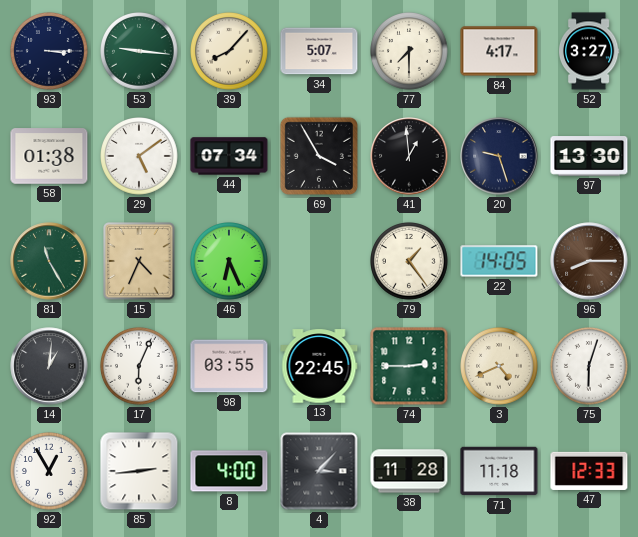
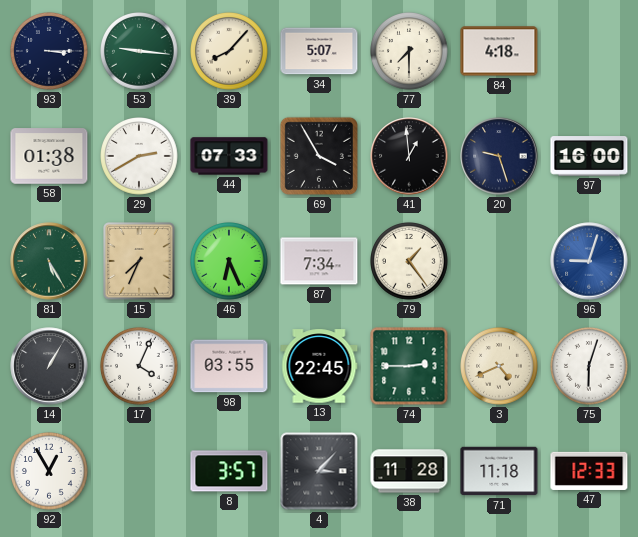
84: 4:17 -> 4:18 (499, 51)
52: 3:27 -> none (589, 51)
29: 5:09 -> 2:40 (140, 157)
44: 07:34 -> 07:33 (229, 156)
97: 13:30 -> 16:00 (589, 156)
81: 11:25 -> 5:25 (49, 261)
15: 4:34 -> 7:34 (139, 261)
87: none -> 7:34 (319, 261)
22: 14:05 -> none (499, 261)
96: 8:15 -> 9:03 (589, 261)
96 dial: brown -> blue (589, 261)
14: 1:01 -> 1:05 (49, 366)
17: 6:04 -> 4:04 (140, 367)
85: 2:44 -> none (139, 471)
8: 4:00 -> 3:57 (229, 471)
